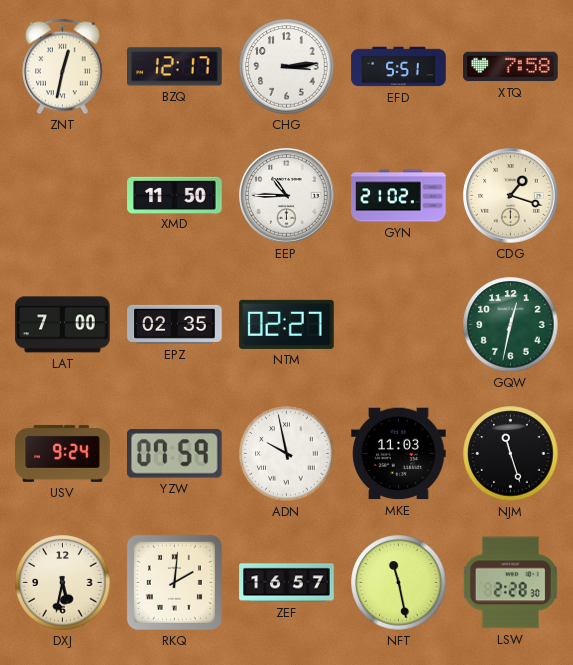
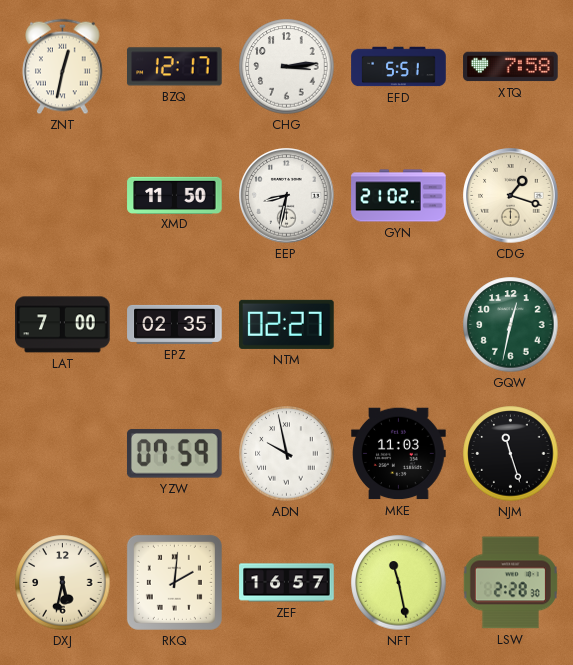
EEP: 10:45 -> 8:32 (287, 196)
USV: 9:24 -> none (63, 453)
